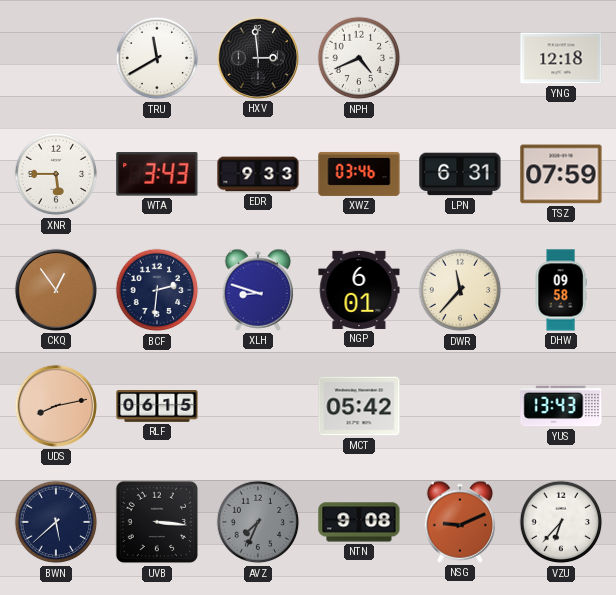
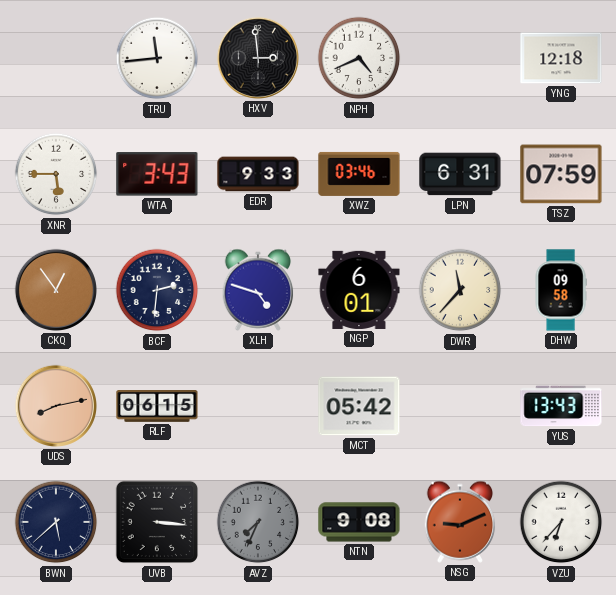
TRU: 11:40 -> 11:44 (157, 58)
XLH: 8:48 -> 4:48 (258, 290)
